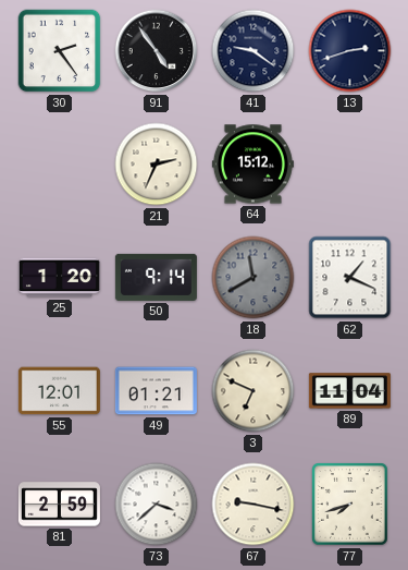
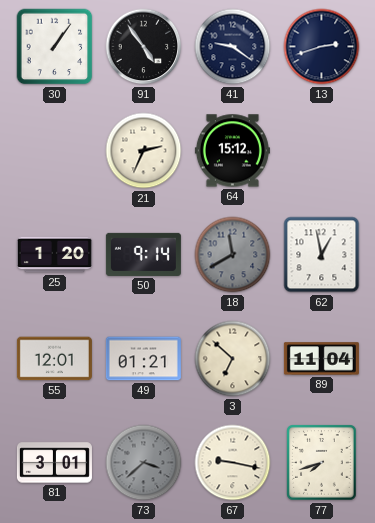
30: 2:24 -> 1:06 (55, 47)
62: 1:19 -> 12:58 (322, 255)
3: 6:49 -> 6:52 (233, 359)
81: 2:59 -> 3:01 (54, 463)
73 dial: white -> grey (144, 463)
